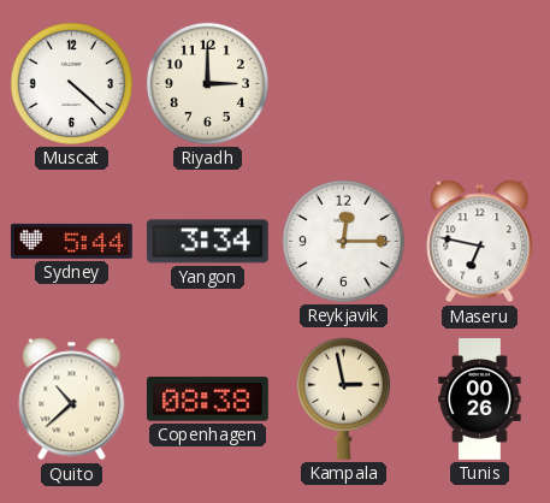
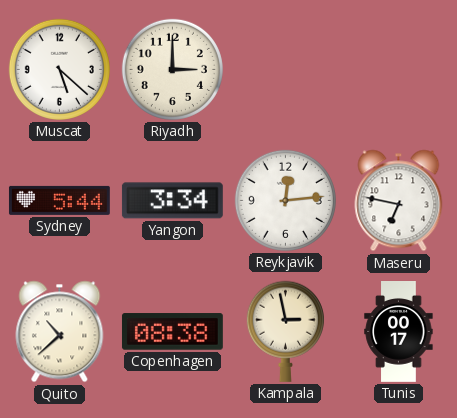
Muscat: 4:22 -> 5:22 (59, 69)
Reykjavik: 12:15 -> 12:14 (285, 200)
Tunis: 00:26 -> 00:17 (399, 332)
